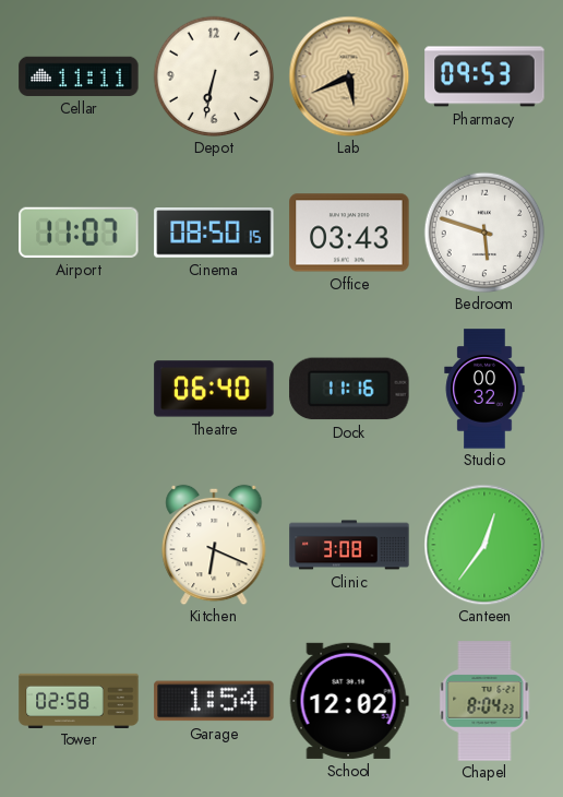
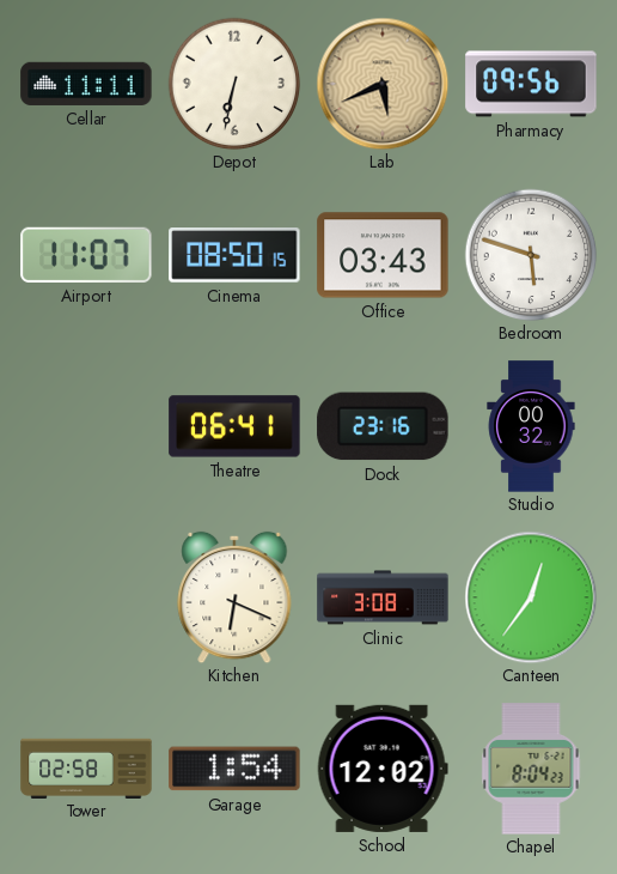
Pharmacy: 09:53 -> 09:56 (531, 84)
Theatre: 06:40 -> 06:41 (234, 426)
Dock: 11:16 -> 23:16 (383, 426)
